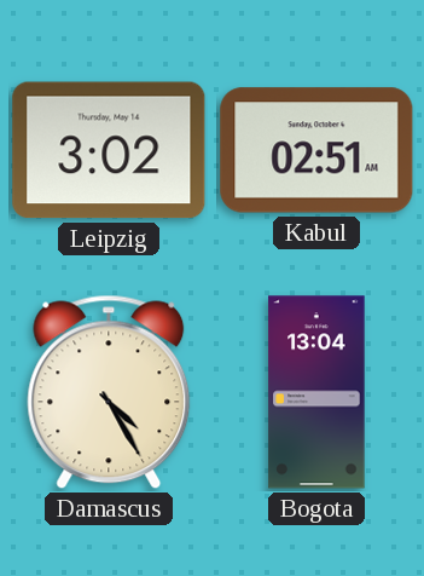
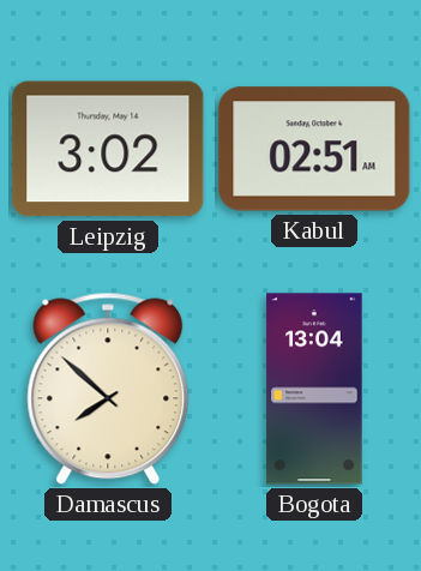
Damascus: 4:25 -> 7:52 (108, 389)
